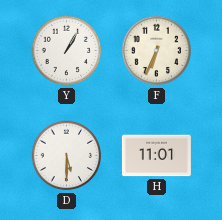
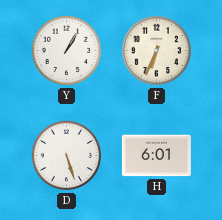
D: 5:30 -> 5:27 (67, 156)
H: 11:01 -> 6:01 (156, 156)
